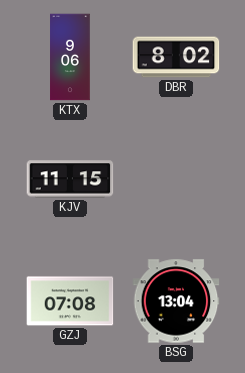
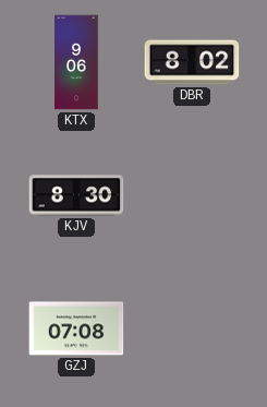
KJV: 11:15 -> 8:30 (76, 195)
BSG: 13:04 -> none (176, 301)
